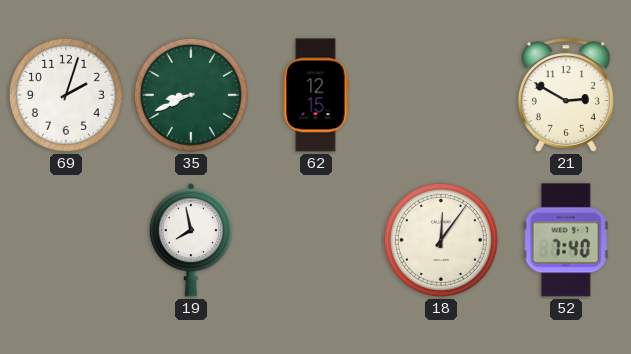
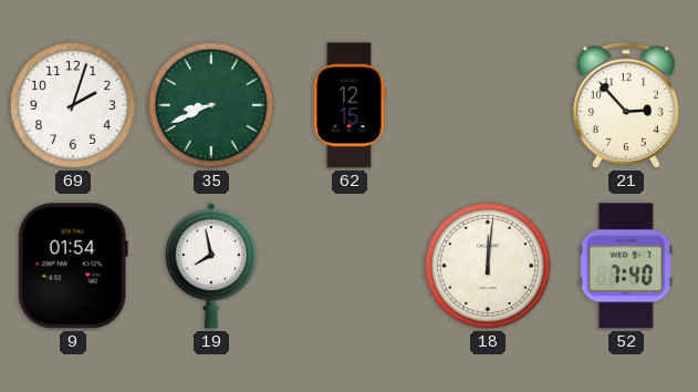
21: 2:50 -> 2:53 (626, 105)
9: none -> 01:54 (73, 266)
18: 12:06 -> 12:01 (488, 266)
